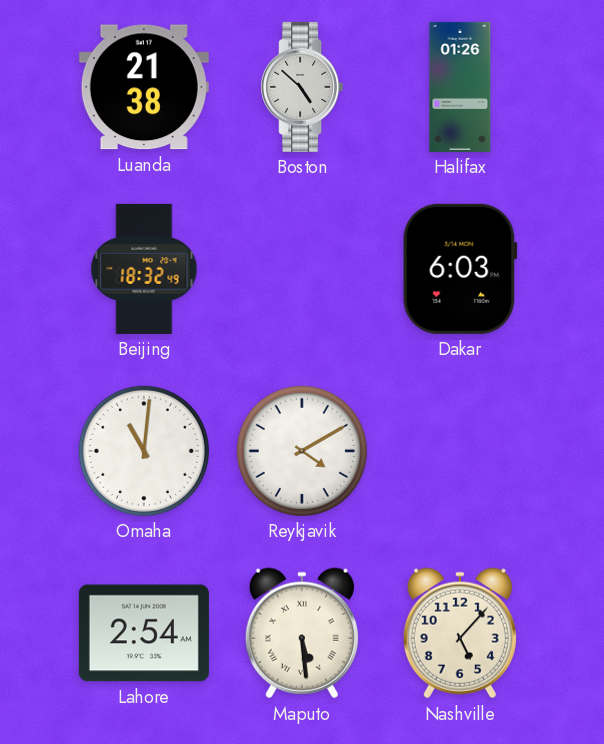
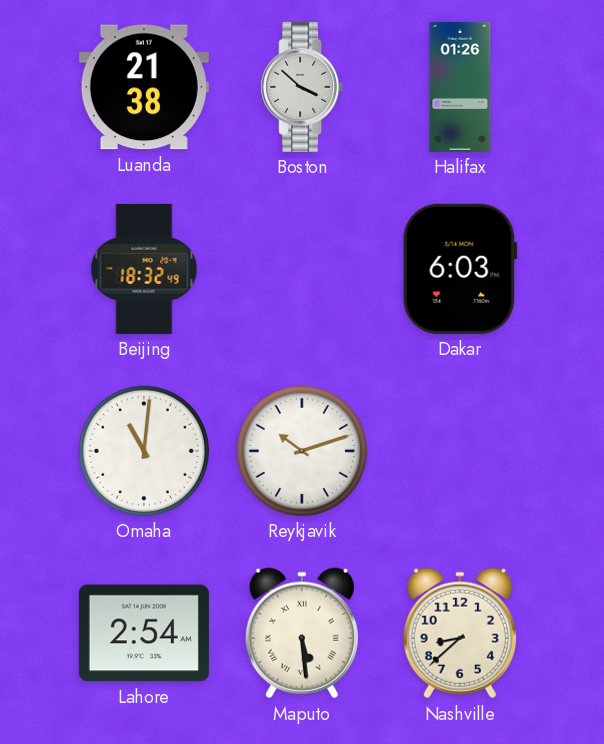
Boston: 4:52 -> 3:52 (302, 87)
Reykjavik: 4:10 -> 10:12 (302, 451)
Nashville: 5:07 -> 8:38 (460, 633)
